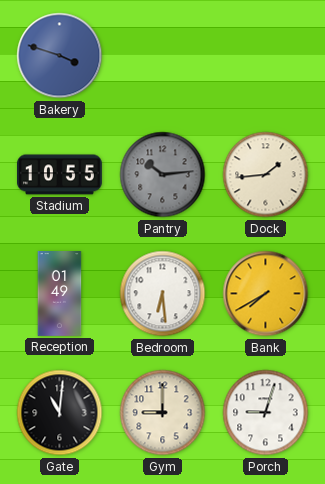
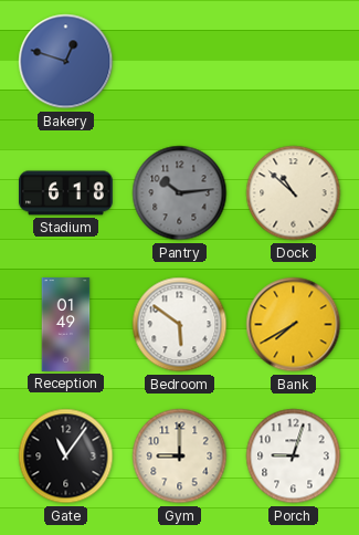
Bakery: 3:48 -> 12:48 (66, 62)
Stadium: 10:55 -> 6:18 (66, 193)
Dock: 1:44 -> 10:52 (294, 193)
Bedroom: 6:29 -> 5:51 (180, 325)
Gate: 11:01 -> 11:06 (66, 457)
